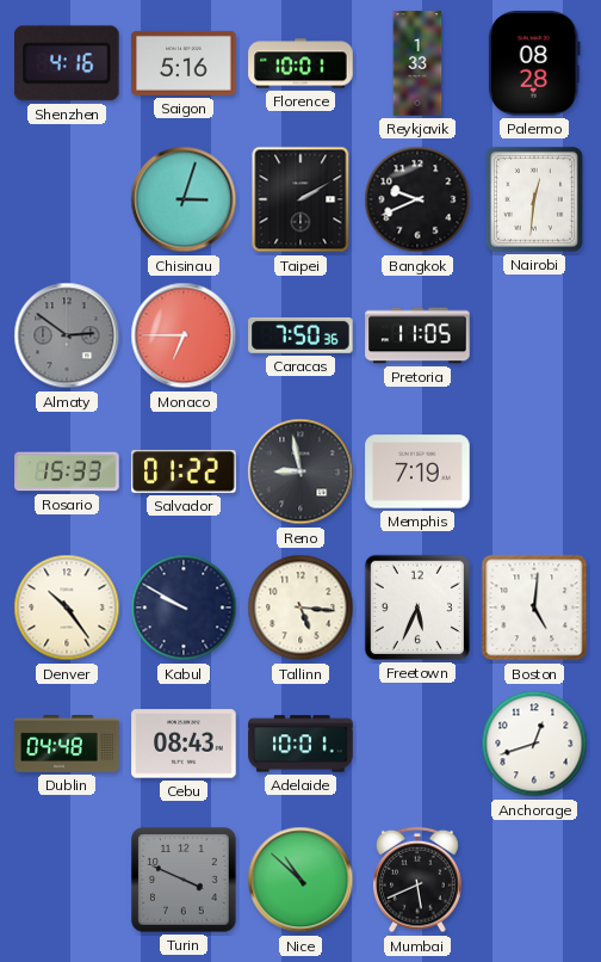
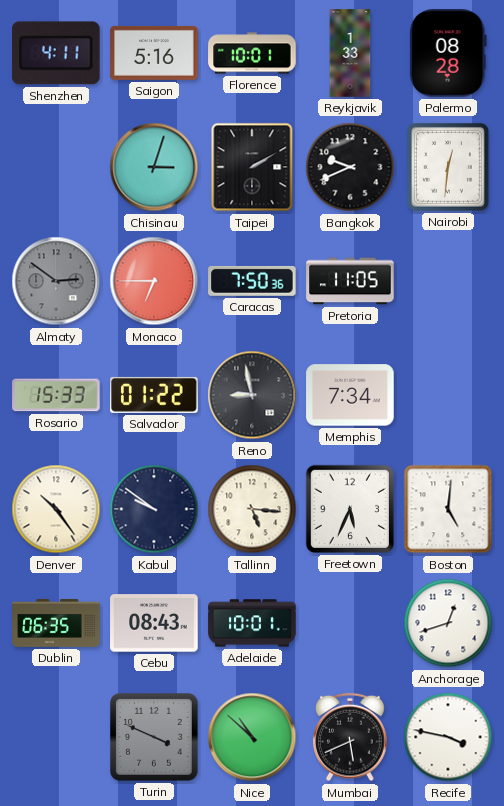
Shenzhen: 4:16 -> 4:11 (57, 53)
Memphis: 7:19 -> 7:34 (350, 395)
Kabul: 9:50 -> 9:51 (154, 509)
Dublin: 04:48 -> 06:35 (56, 624)
Recife: none -> 3:47 (448, 737)
